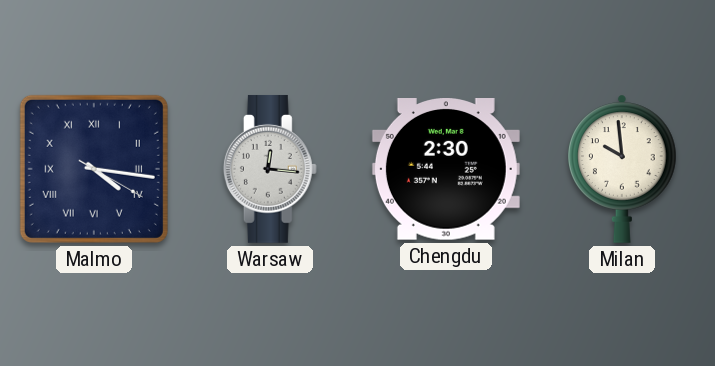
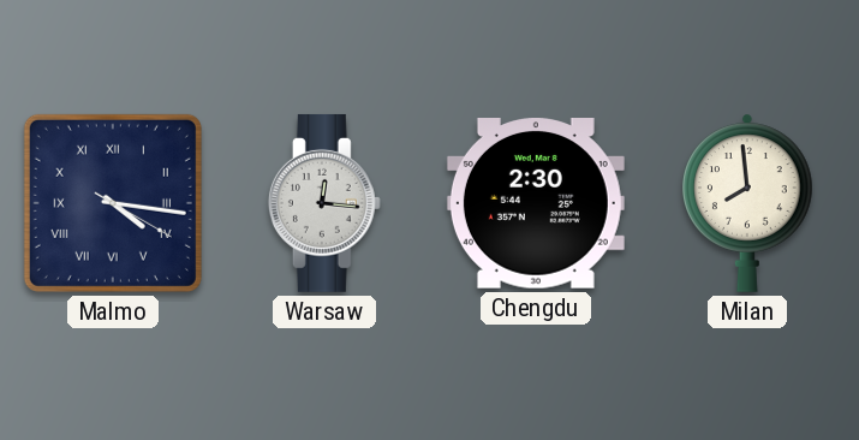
Milan: 9:59 -> 7:59 (747, 203)
